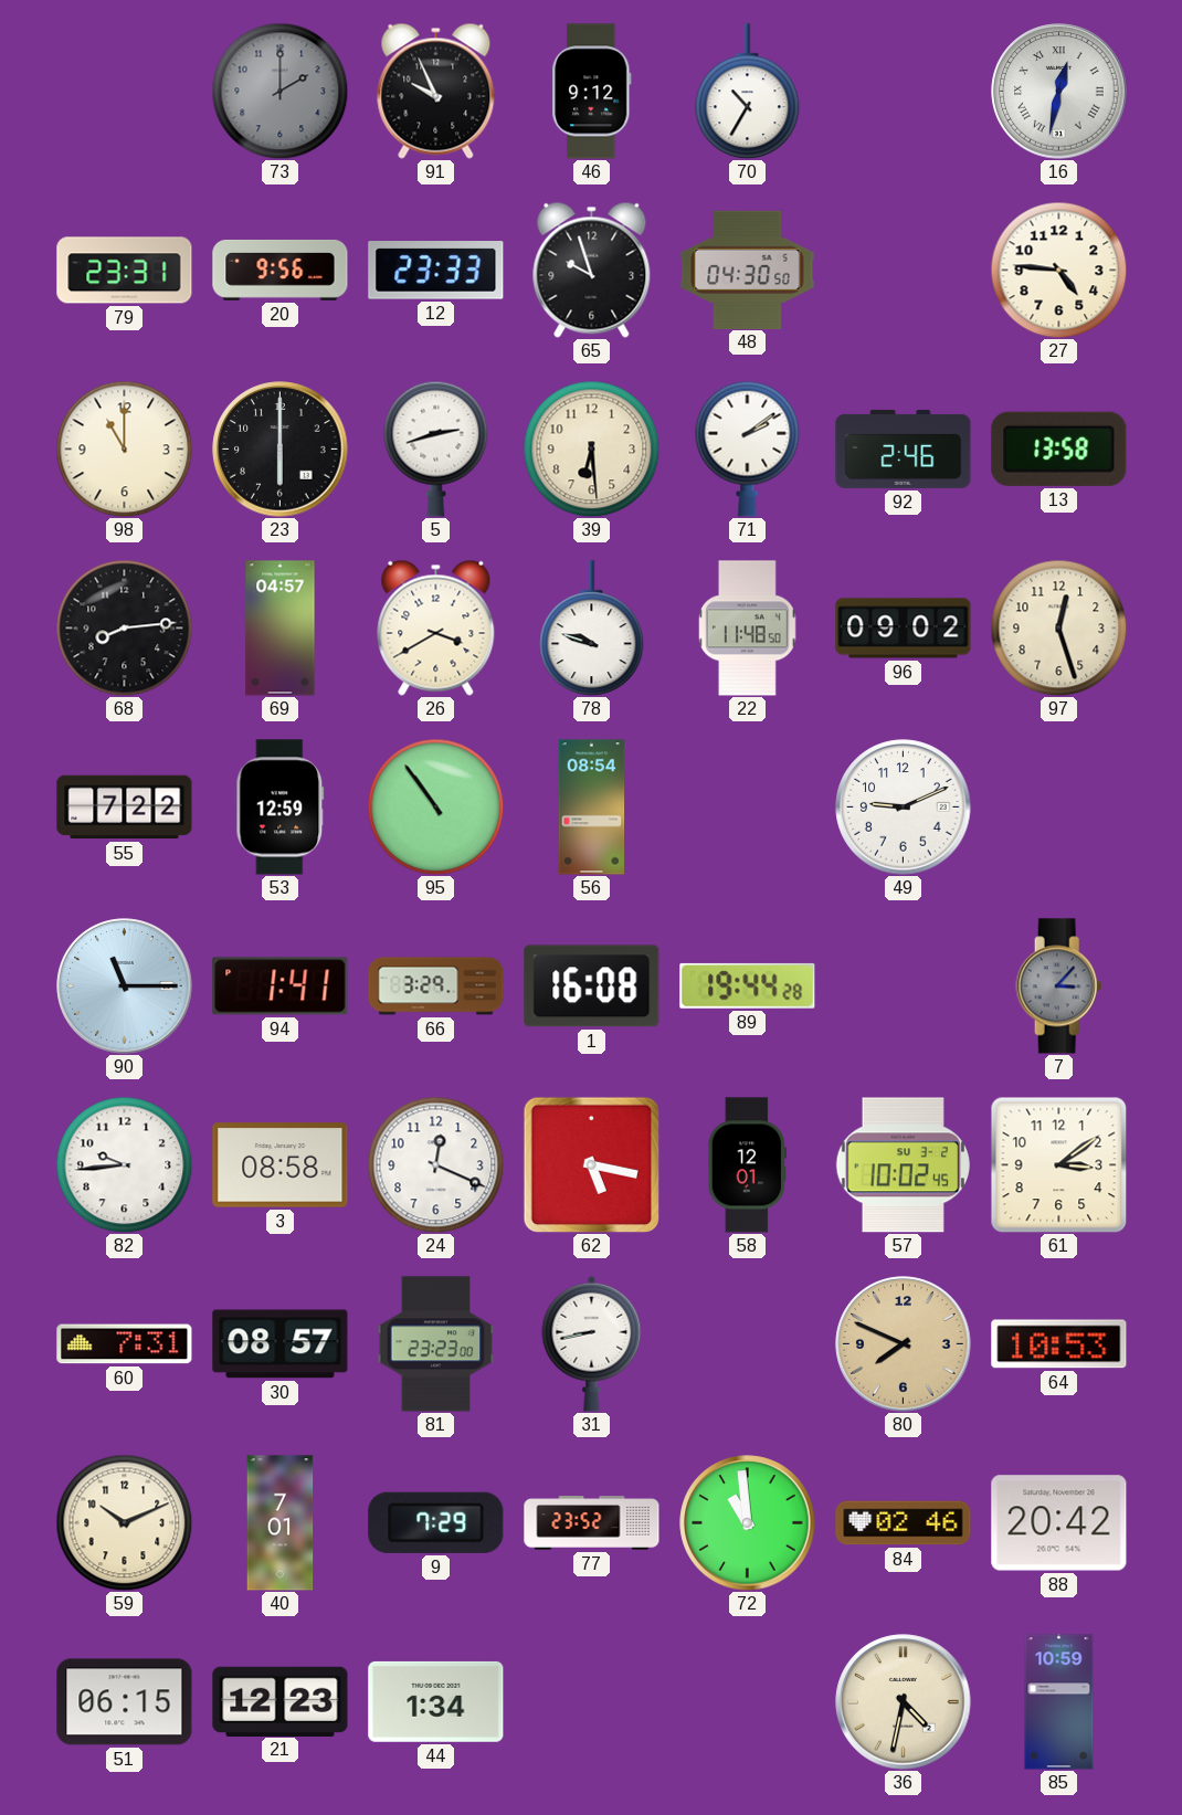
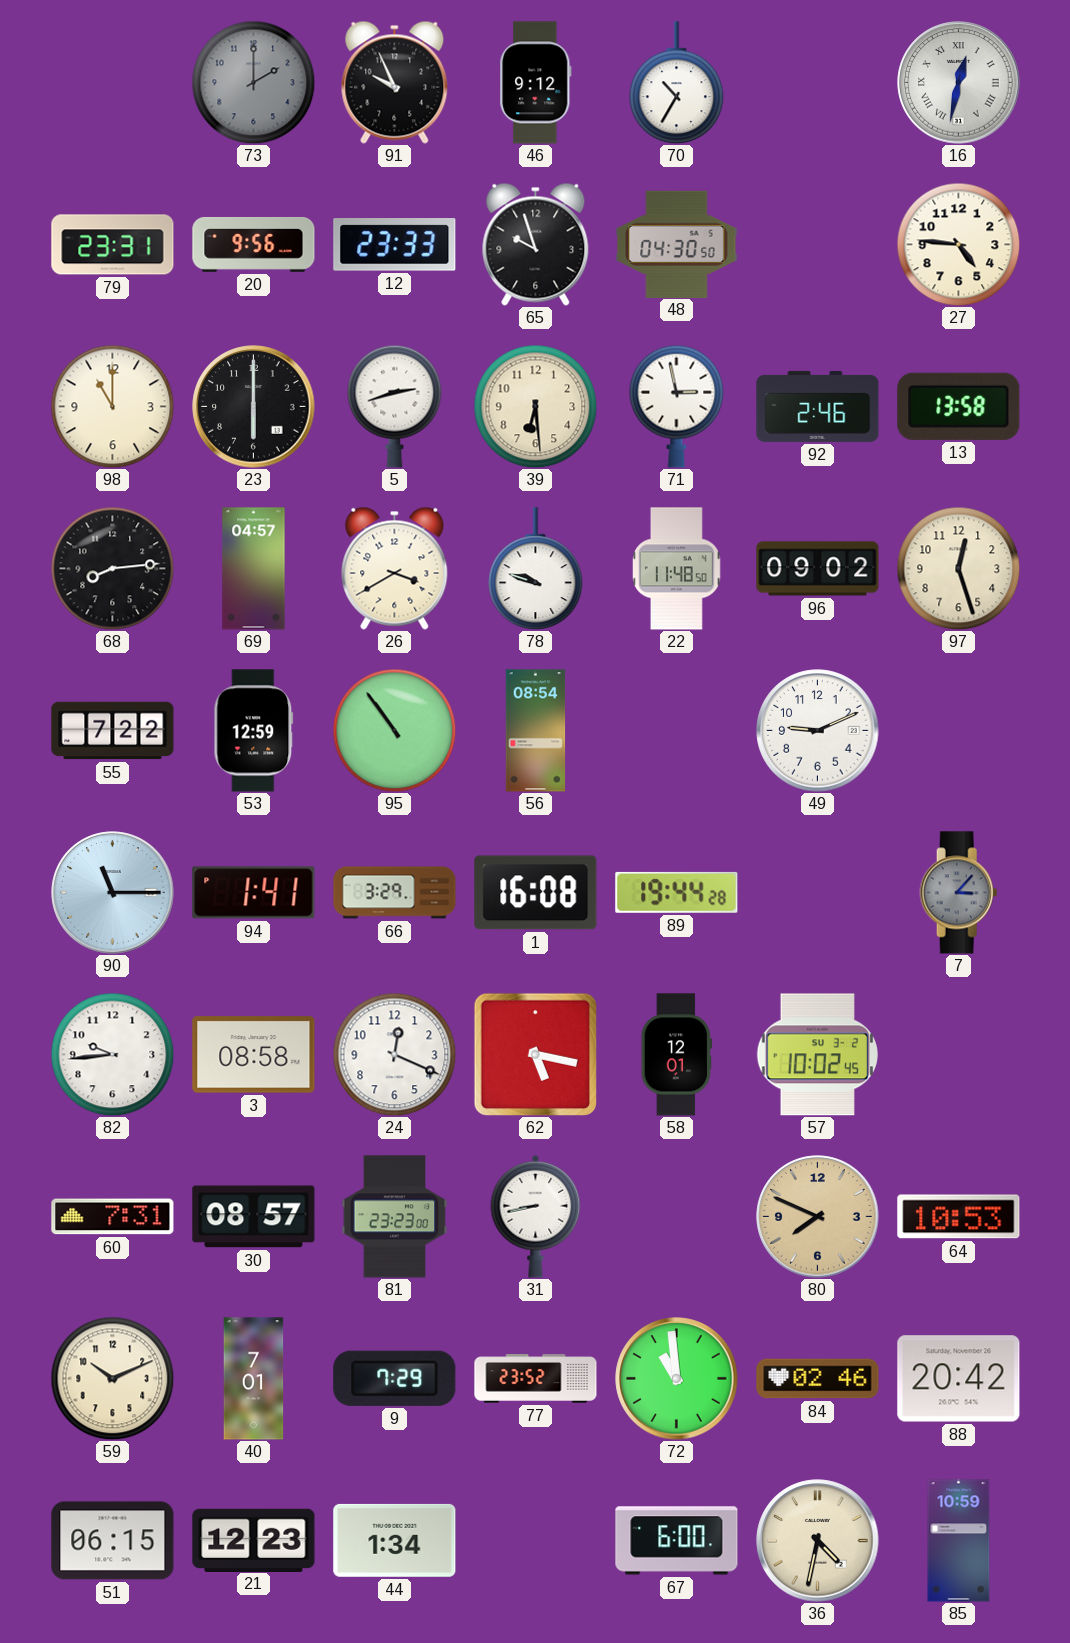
71: 2:09 -> 2:58 (677, 406)
61: 3:09 -> none (1058, 1164)
67: none -> 6:00 (677, 1541)
